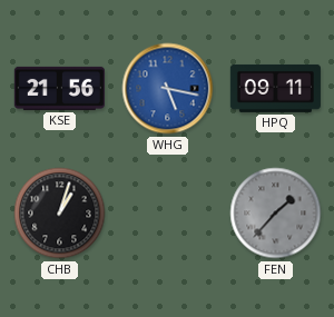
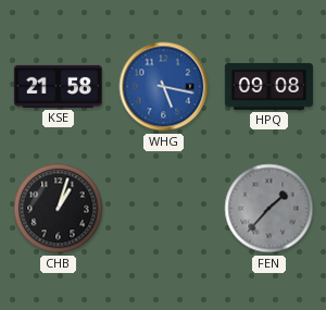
KSE: 21:56 -> 21:58 (58, 86)
HPQ: 09:11 -> 09:08 (268, 86)
